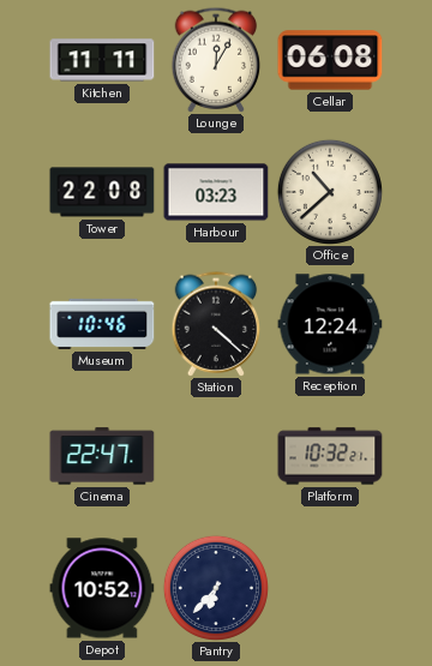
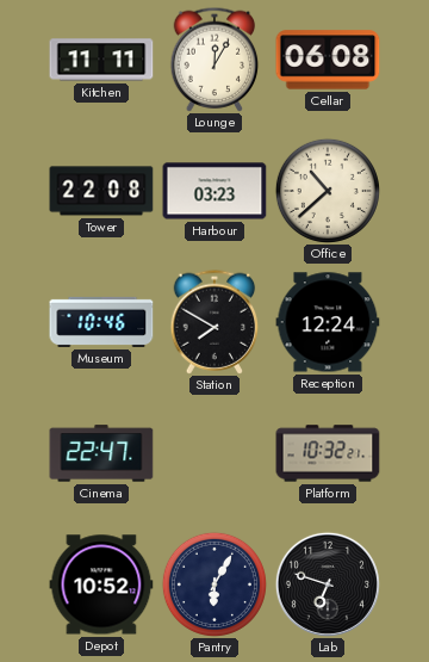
Station: 4:22 -> 7:50 (214, 322)
Pantry: 6:37 -> 6:05 (214, 584)
Lab: none -> 6:48 (328, 584)
